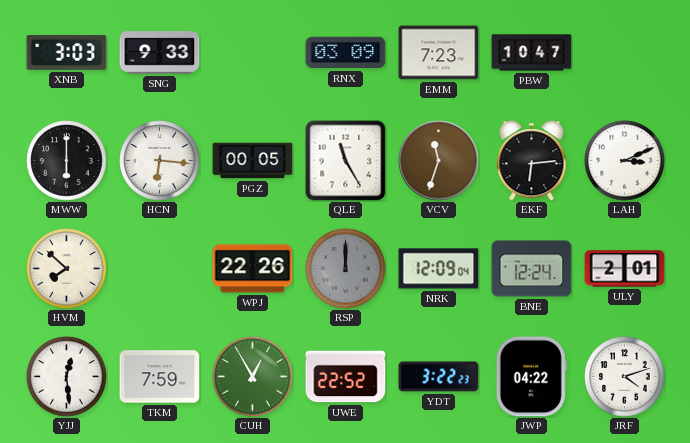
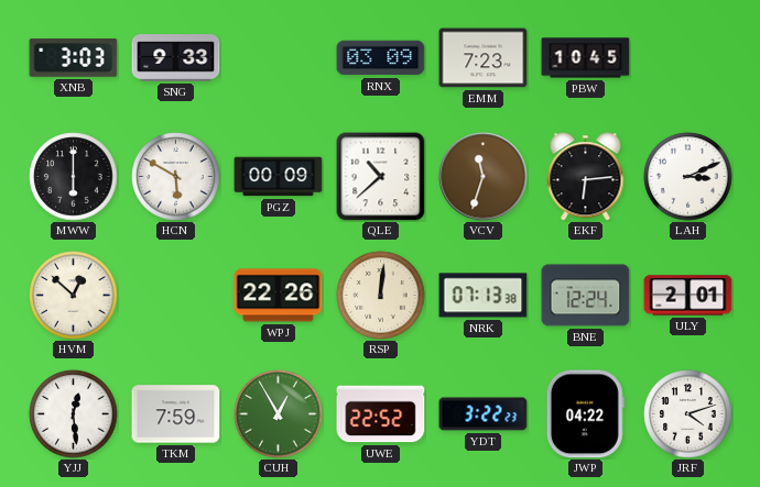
PBW: 10:47 -> 10:45 (586, 58)
HCN: 6:16 -> 5:50 (176, 177)
PGZ: 00:05 -> 00:09 (279, 177)
QLE: 11:25 -> 10:38 (381, 177)
HVM: 7:52 -> 12:52 (74, 296)
RSP: 12:00 -> 12:01 (381, 296)
RSP dial: grey -> cream (381, 296)
NRK: 12:09 -> 07:13 (484, 296)
